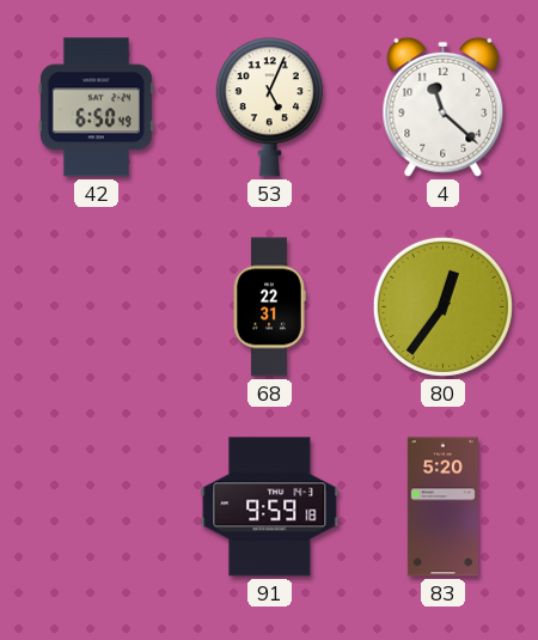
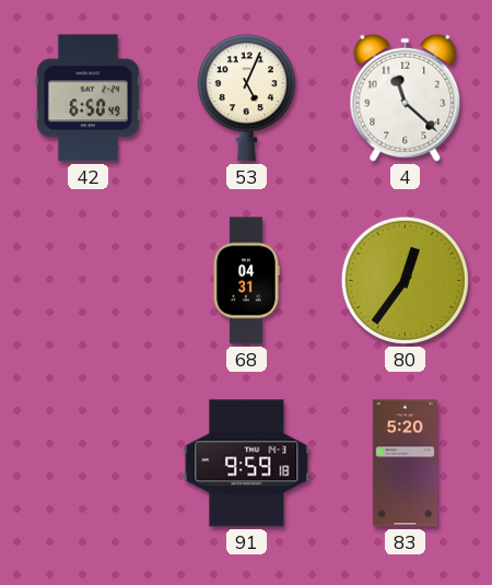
68: 22:31 -> 04:31 (246, 281)
